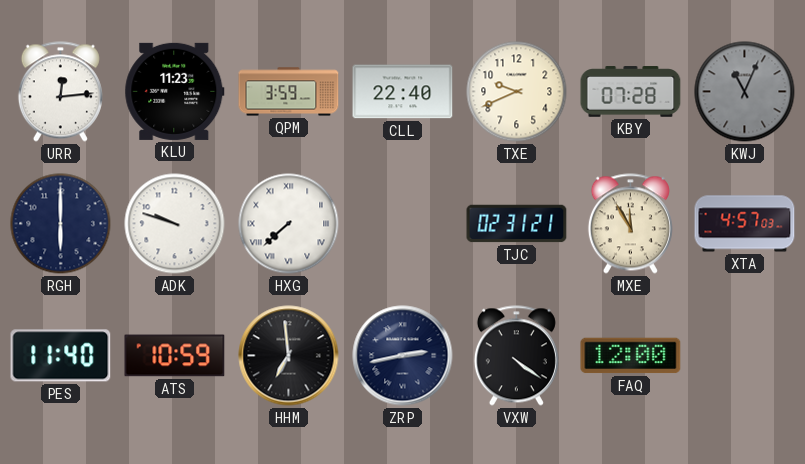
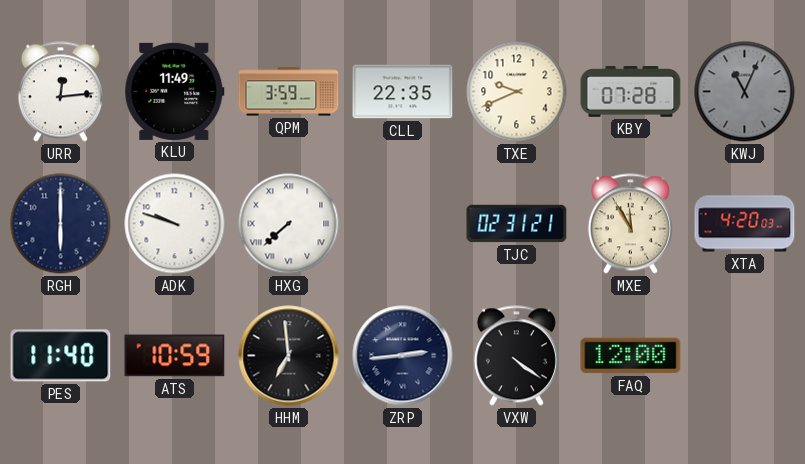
KLU: 11:23 -> 11:49 (175, 91)
CLL: 22:40 -> 22:35 (403, 92)
XTA: 4:57 -> 4:20 (745, 224)
ZRP: 2:43 -> 2:44 (403, 356)
